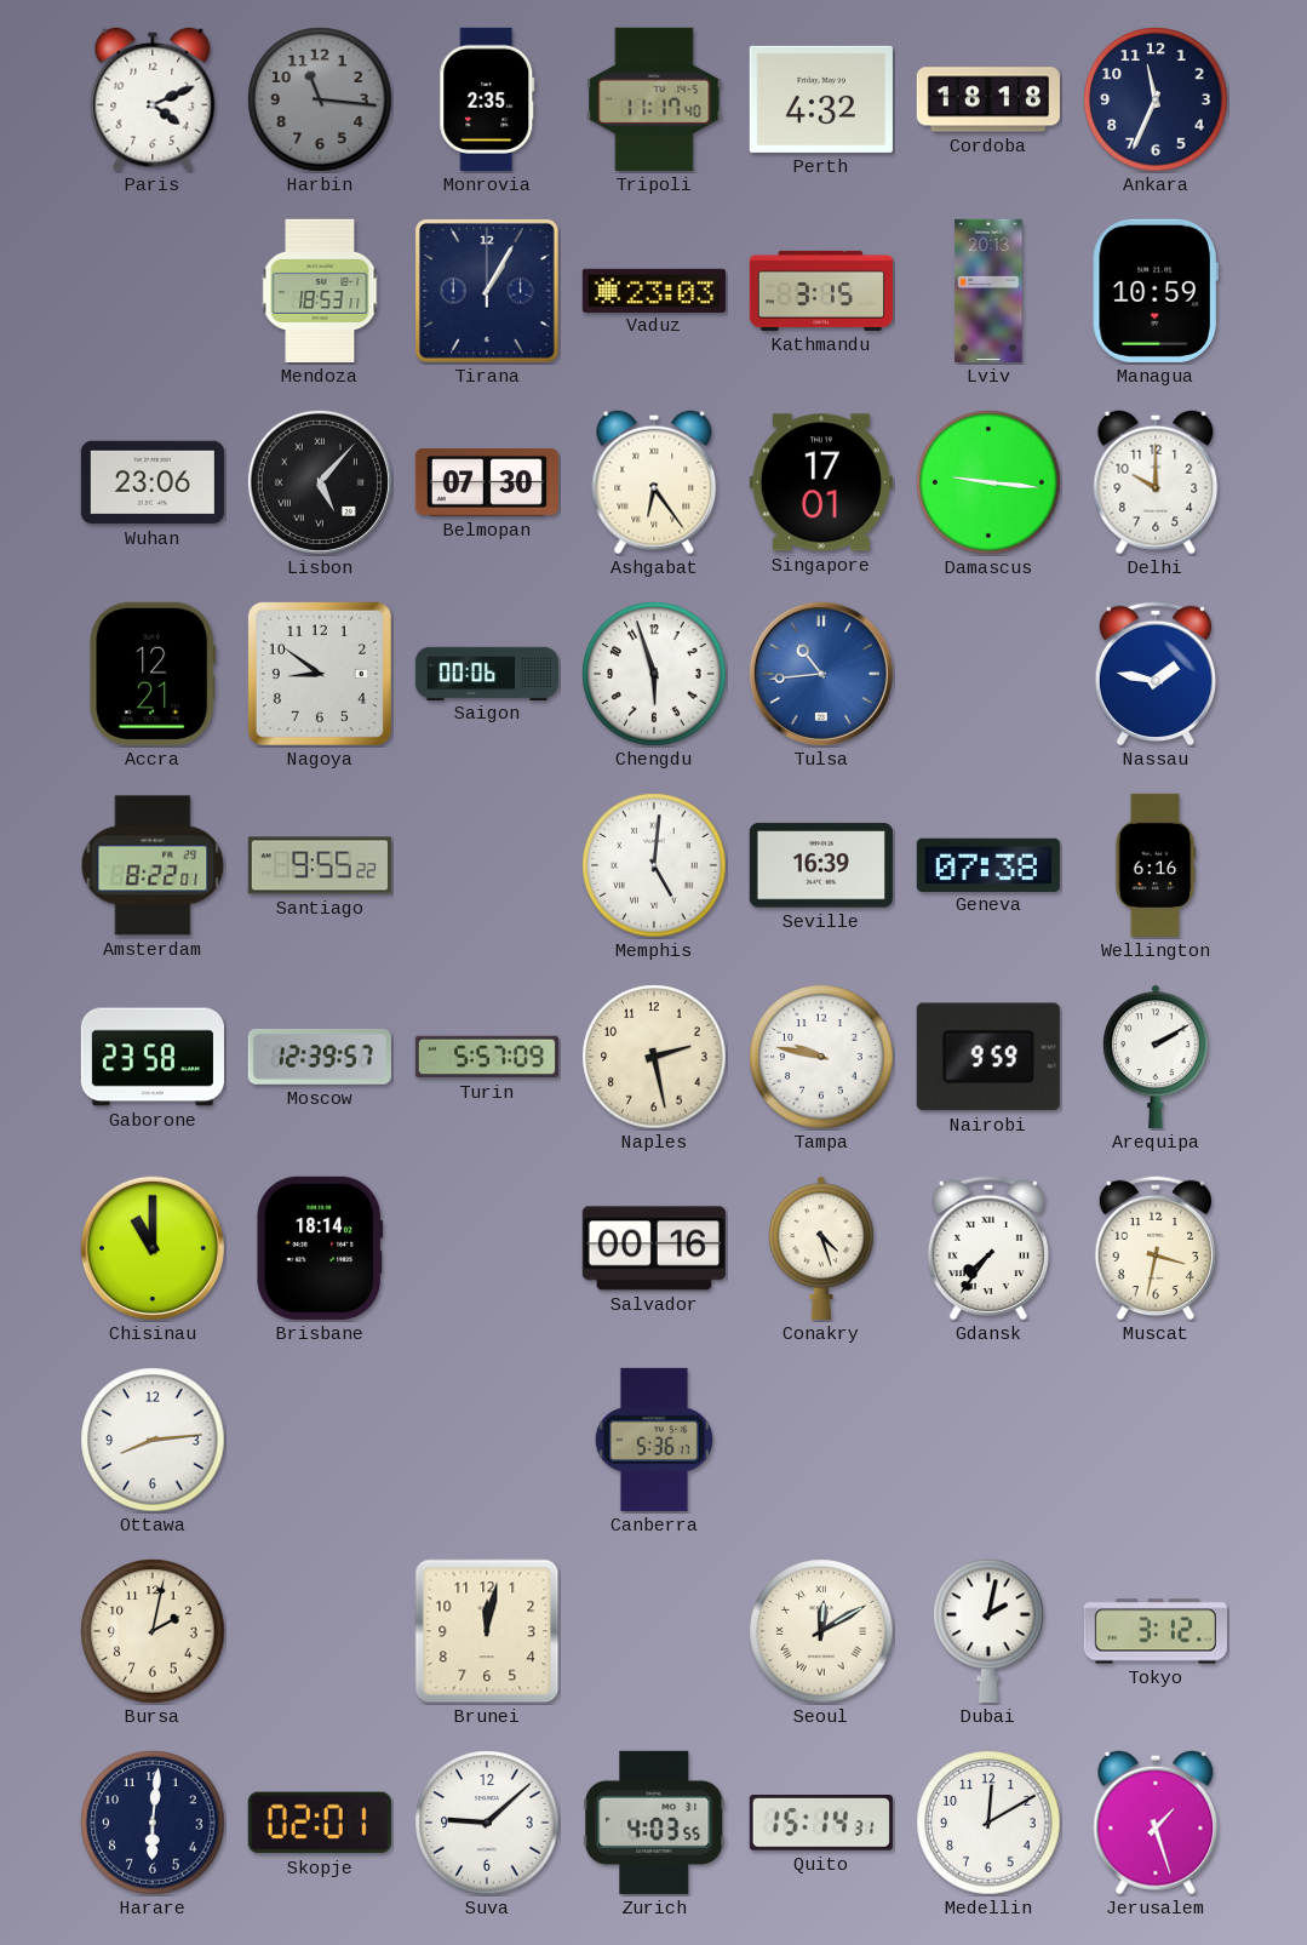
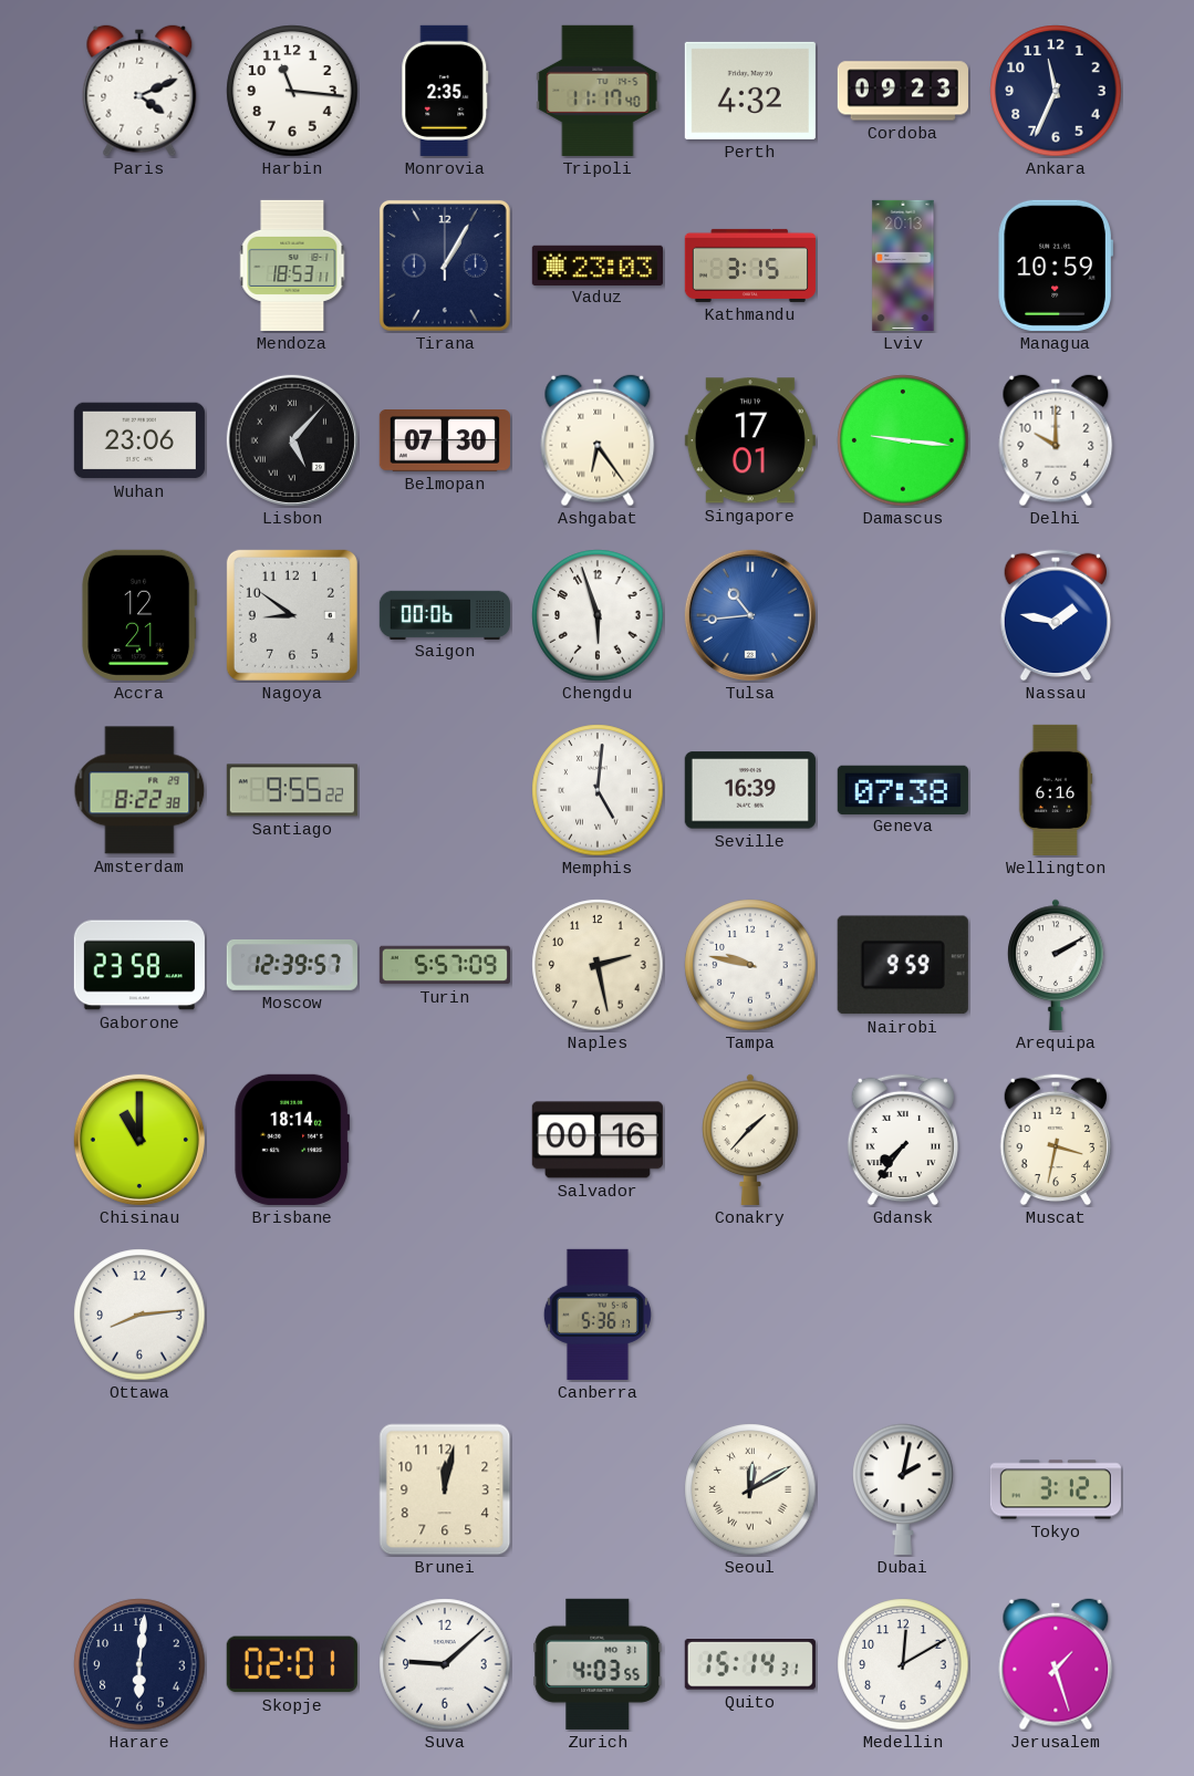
Harbin dial: grey -> white (292, 91)
Cordoba: 18:18 -> 09:23 (903, 91)
Amsterdam: 8:22:01 -> 8:22:38 (139, 790)
Conakry: 4:27 -> 1:37 (750, 1140)
Bursa: 2:02 -> none (153, 1631)
